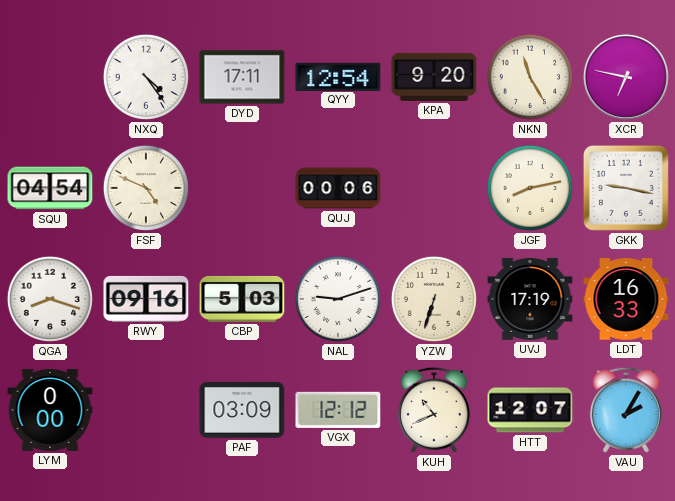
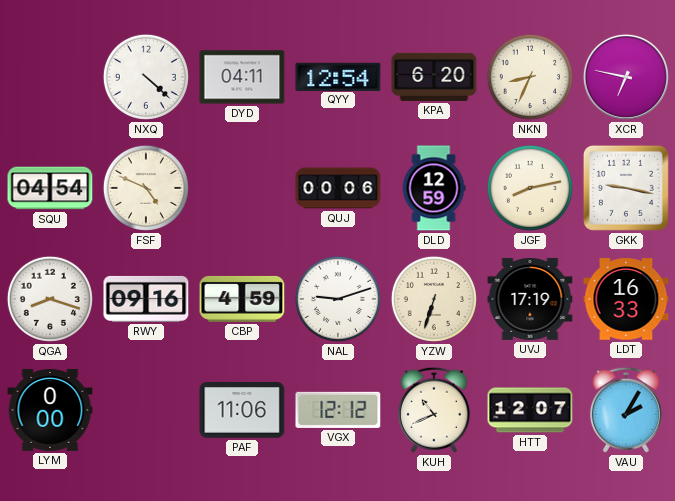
NXQ: 4:24 -> 4:22 (146, 77)
DYD: 17:11 -> 04:11 (242, 77)
KPA: 9:20 -> 6:20 (434, 77)
NKN: 11:25 -> 8:34 (530, 77)
DLD: none -> 12:59 (434, 188)
CBP: 5:03 -> 4:59 (242, 299)
PAF: 03:09 -> 11:06 (242, 411)
